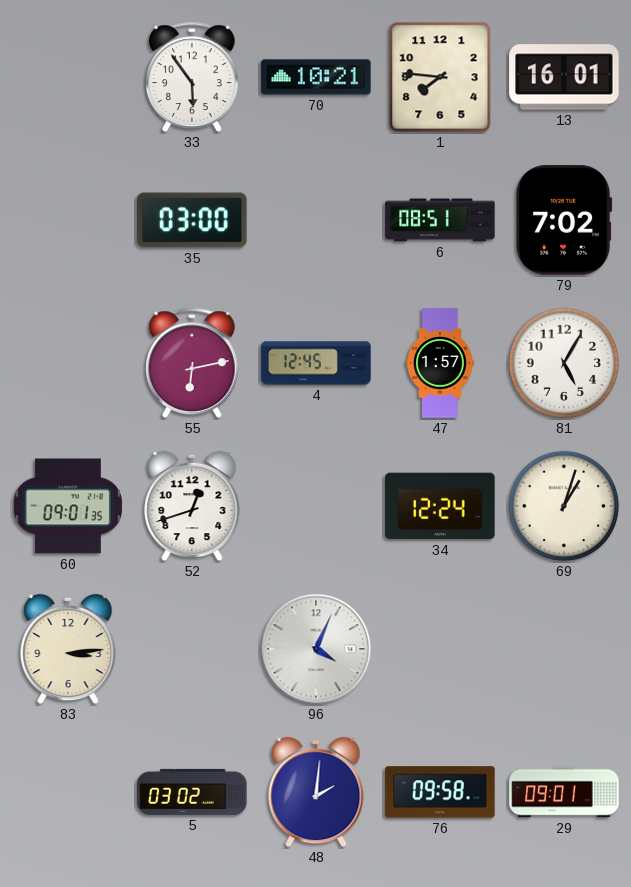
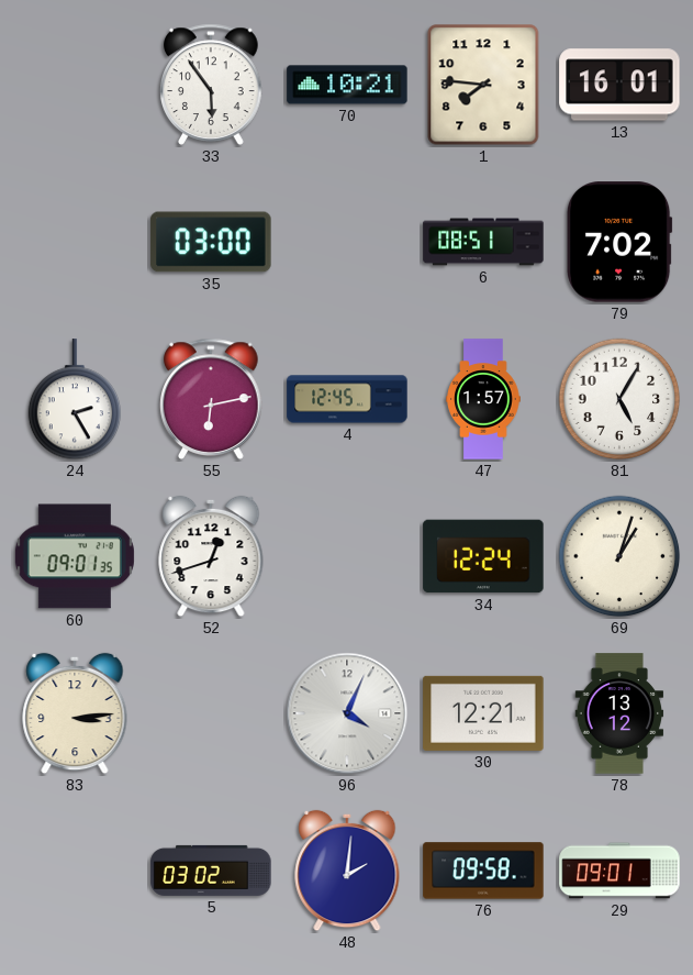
24: none -> 2:25 (75, 400)
30: none -> 12:21 (483, 713)
78: none -> 13:12 (619, 713)
